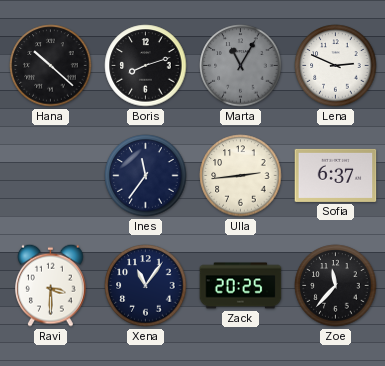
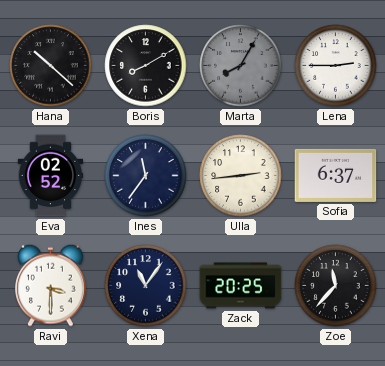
Boris: 8:12 -> 8:10 (146, 66)
Marta: 11:05 -> 8:05 (241, 66)
Lena: 2:49 -> 2:45 (336, 66)
Eva: none -> 02:52 (51, 176)
